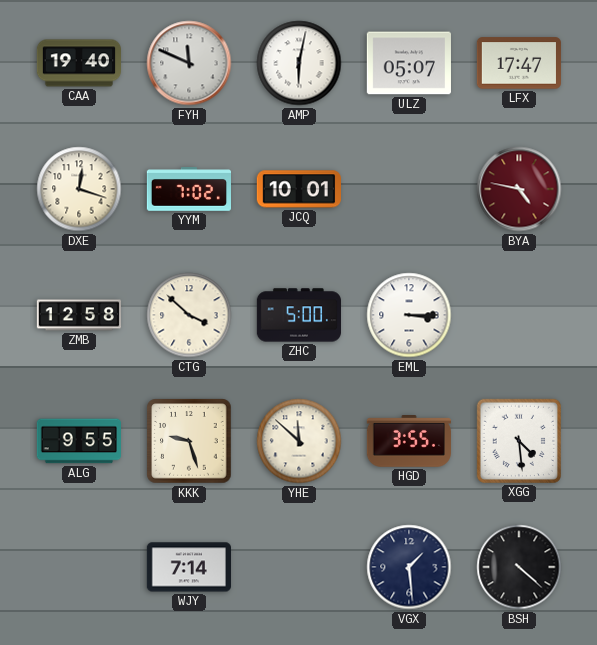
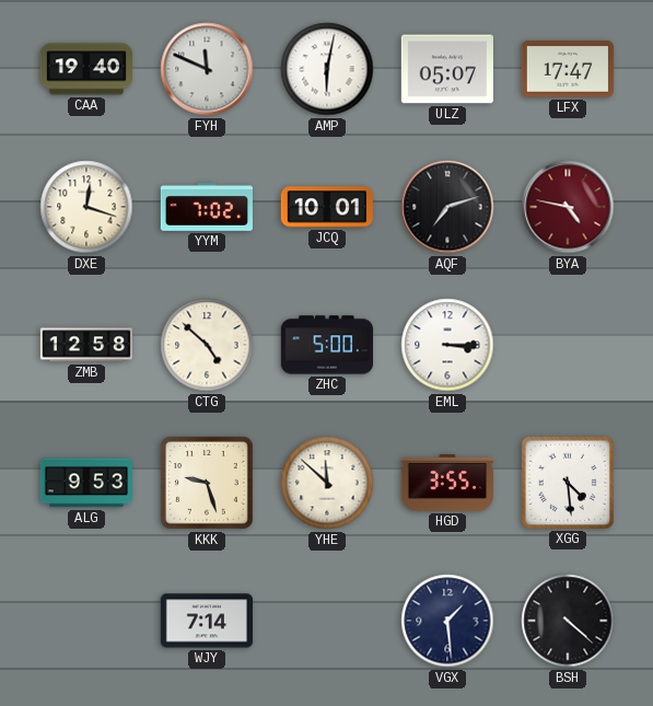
AQF: none -> 7:12 (447, 207)
CTG: 3:52 -> 4:52 (207, 345)
ALG: 9:55 -> 9:53 (86, 483)
